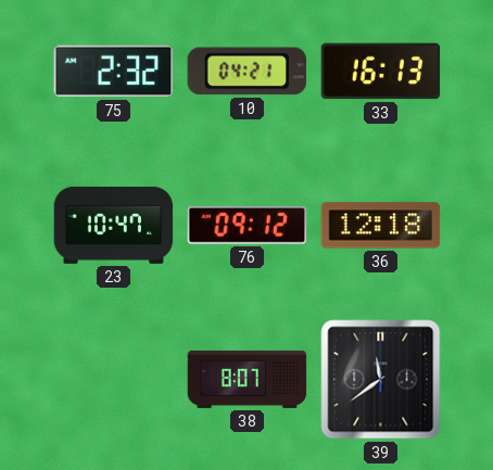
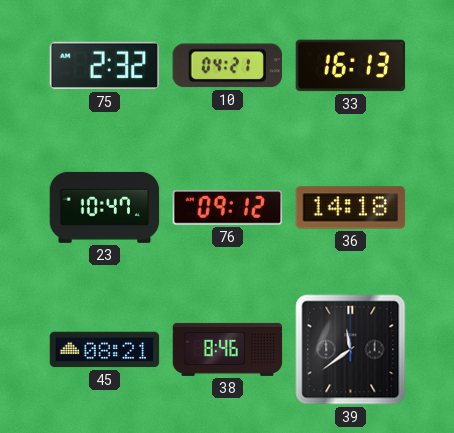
36: 12:18 -> 14:18 (351, 208)
45: none -> 08:21 (105, 350)
38: 8:07 -> 8:46 (228, 349)
